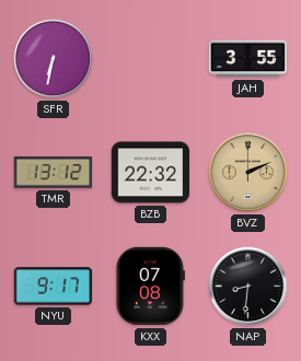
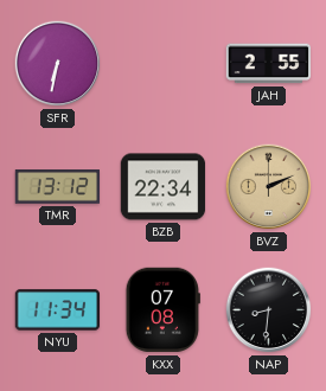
JAH: 3:55 -> 2:55 (269, 64)
BZB: 22:32 -> 22:34 (164, 187)
NYU: 9:17 -> 11:34 (58, 310)
